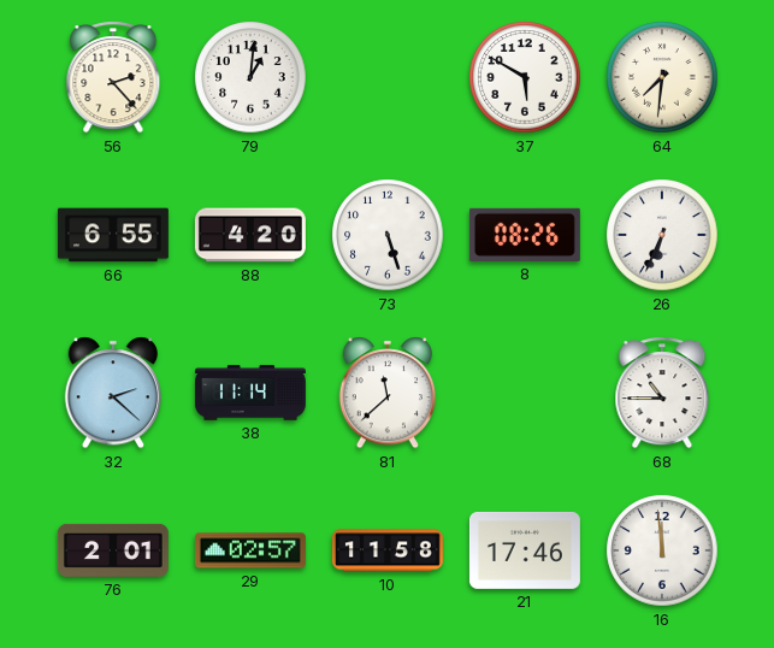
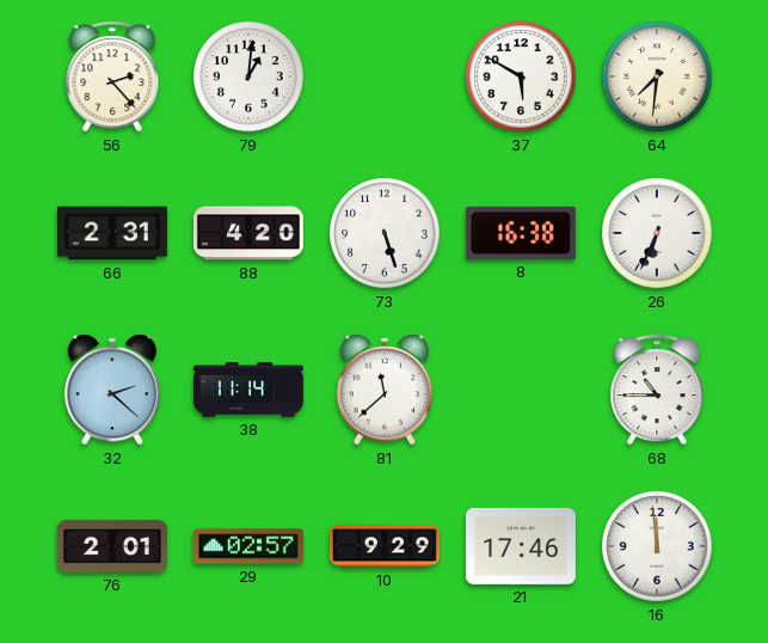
66: 6:55 -> 2:31 (112, 233)
8: 08:26 -> 16:38 (521, 233)
10: 11:58 -> 9:29 (385, 546)
